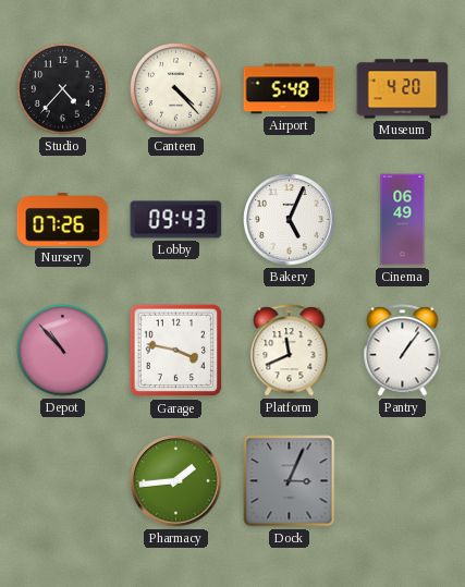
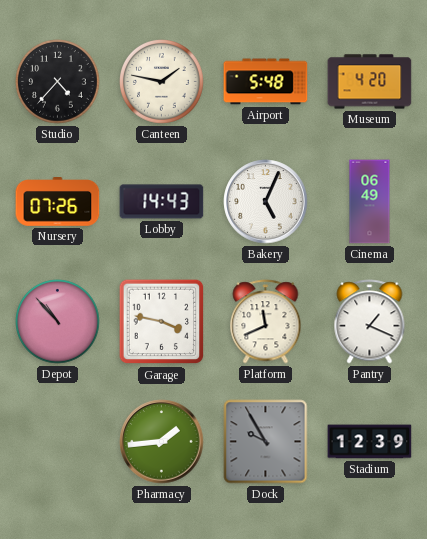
Canteen: 4:23 -> 1:47 (162, 82)
Lobby: 09:43 -> 14:43 (162, 202)
Pantry: 1:06 -> 1:19 (370, 322)
Dock: 3:04 -> 9:55 (266, 442)
Stadium: none -> 12:39 (370, 442)
